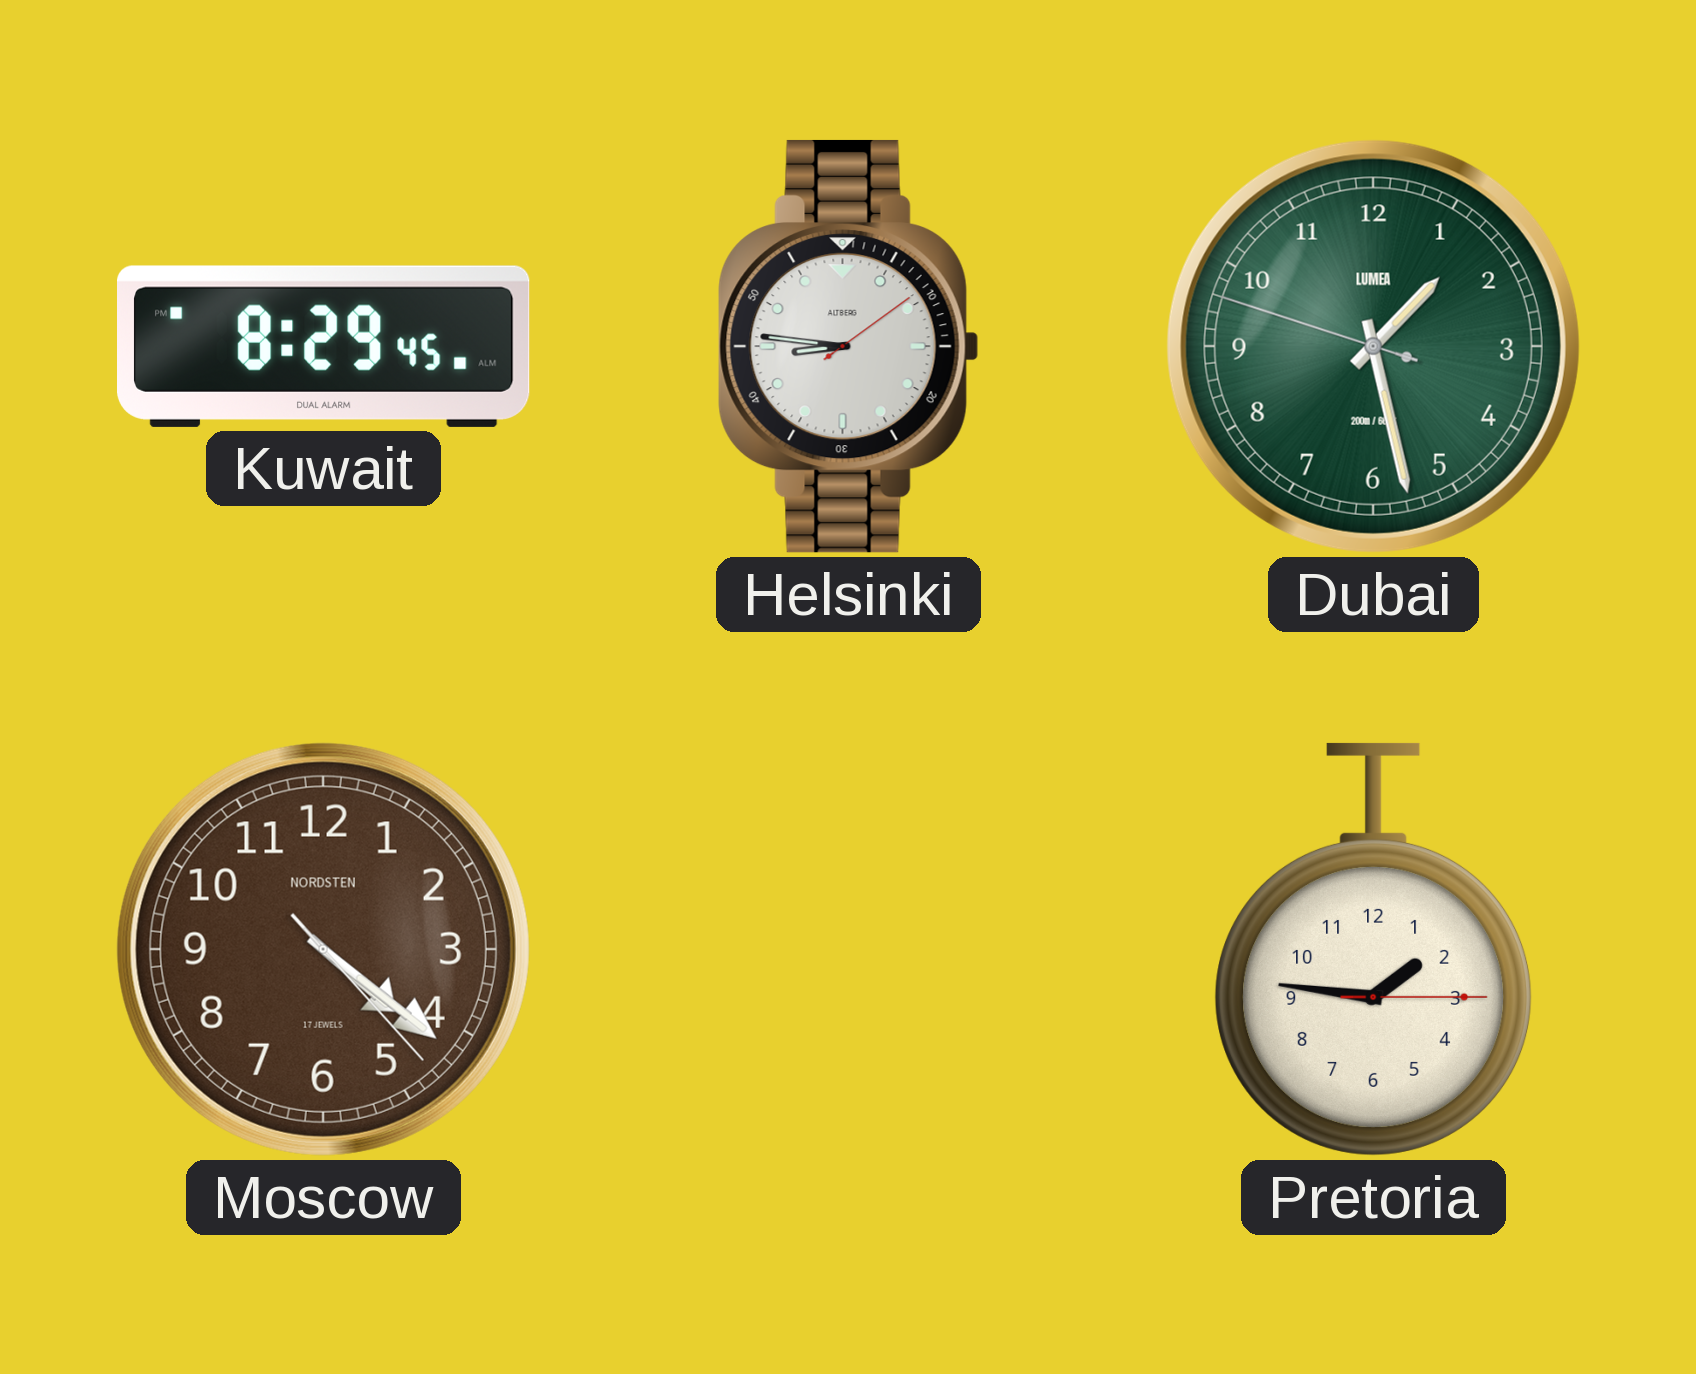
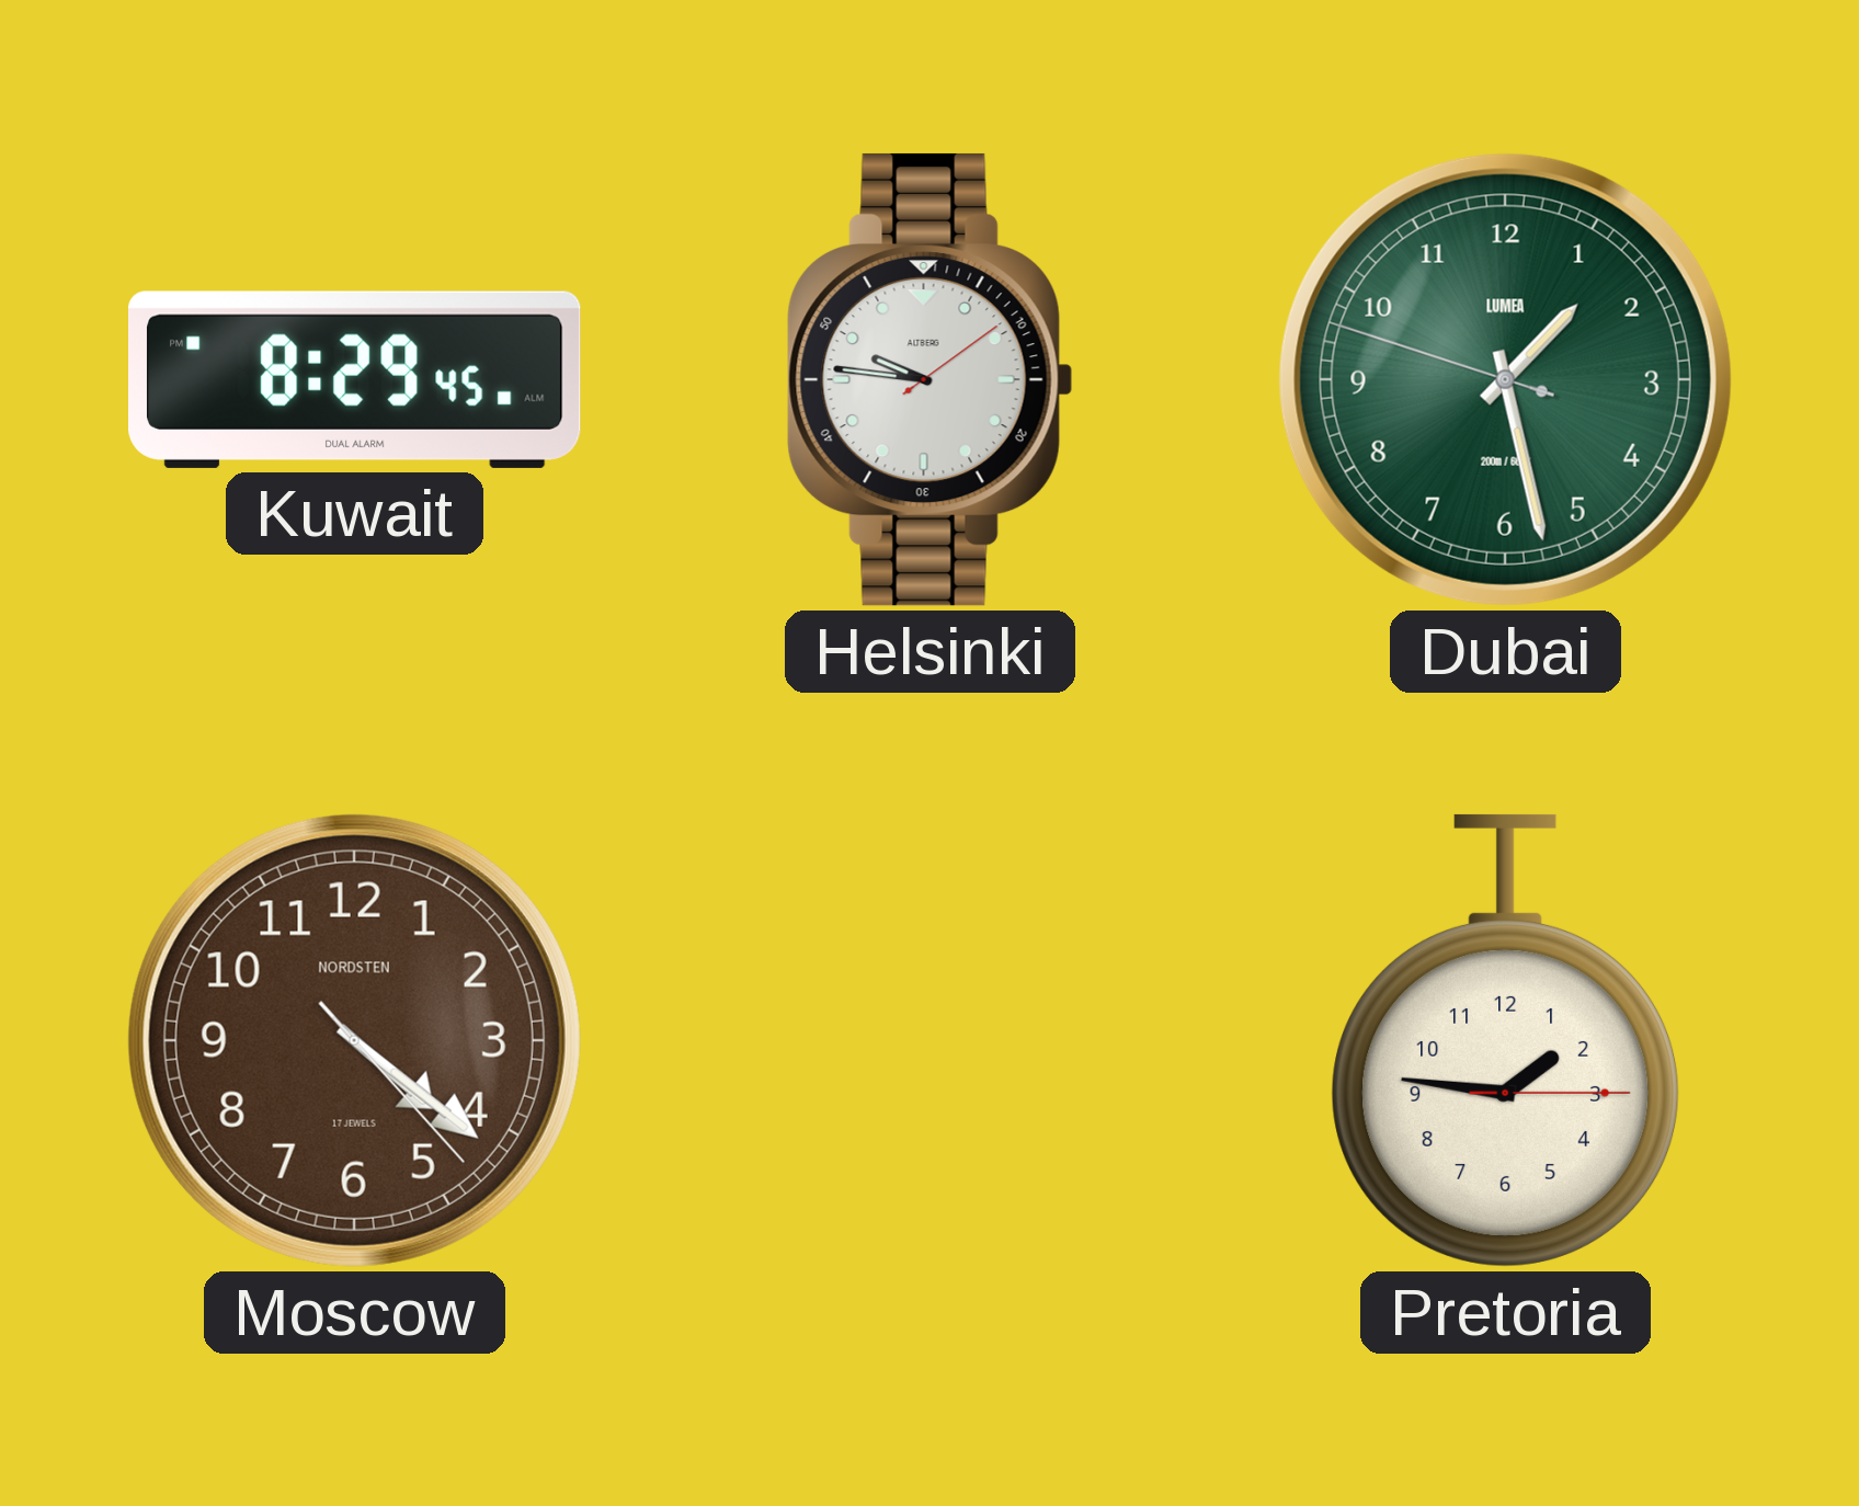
Helsinki: 8:46 -> 9:46 (931, 379)
